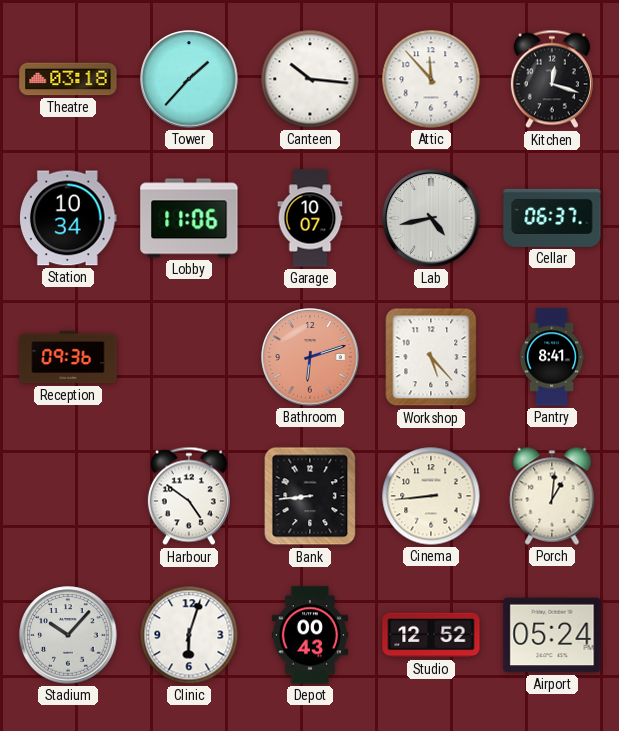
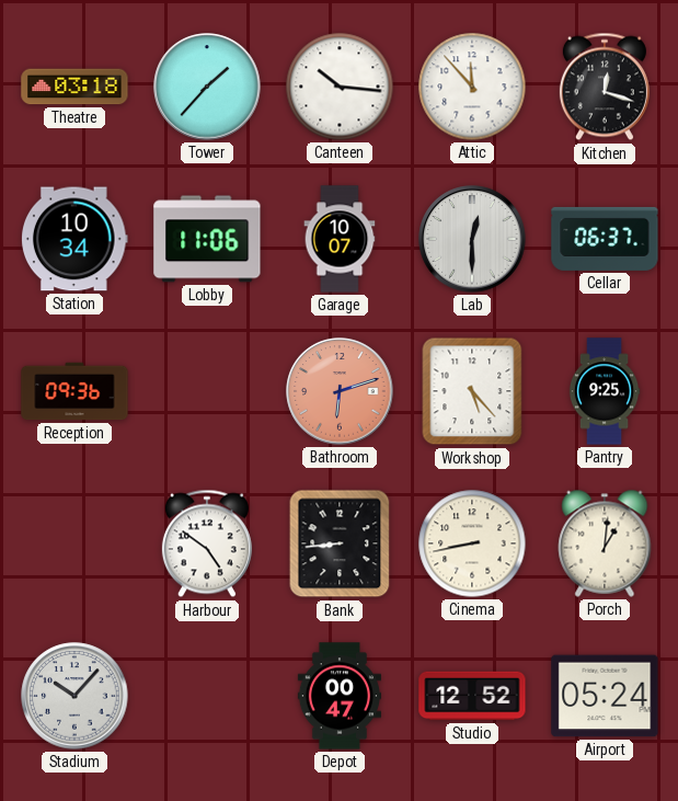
Lab: 4:43 -> 12:30 (472, 239)
Pantry: 8:41 -> 9:25 (605, 391)
Cinema: 8:44 -> 8:43 (472, 543)
Clinic: 6:03 -> none (189, 635)
Depot: 00:43 -> 00:47 (338, 696)
